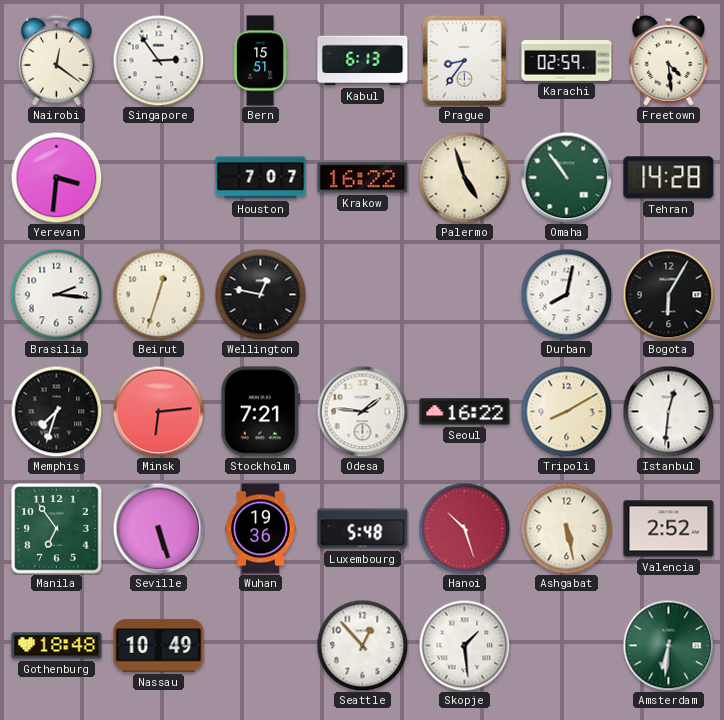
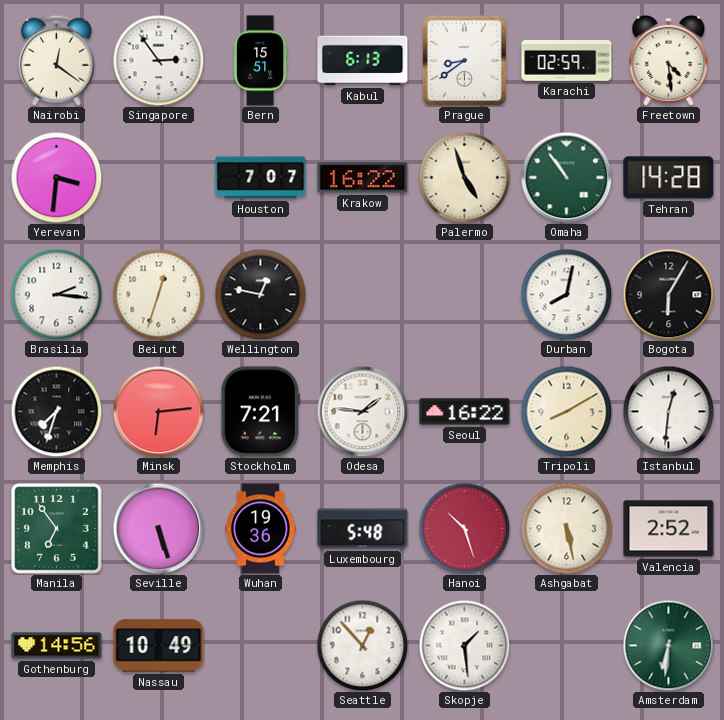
Prague: 8:36 -> 8:39 (464, 60)
Gothenburg: 18:48 -> 14:56 (57, 646)
